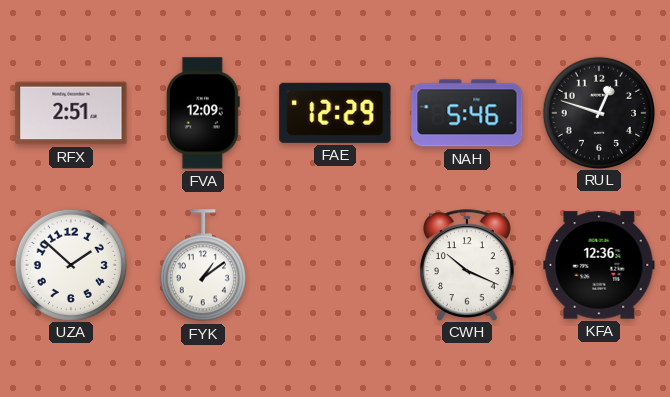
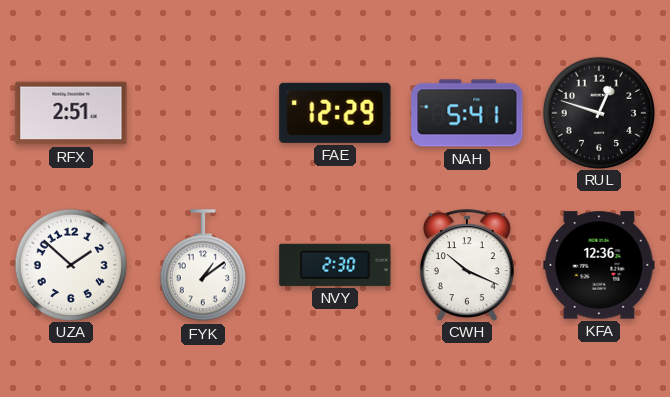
FVA: 12:09 -> none (203, 113)
NAH: 5:46 -> 5:41 (467, 113)
NVY: none -> 2:30 (335, 265)
